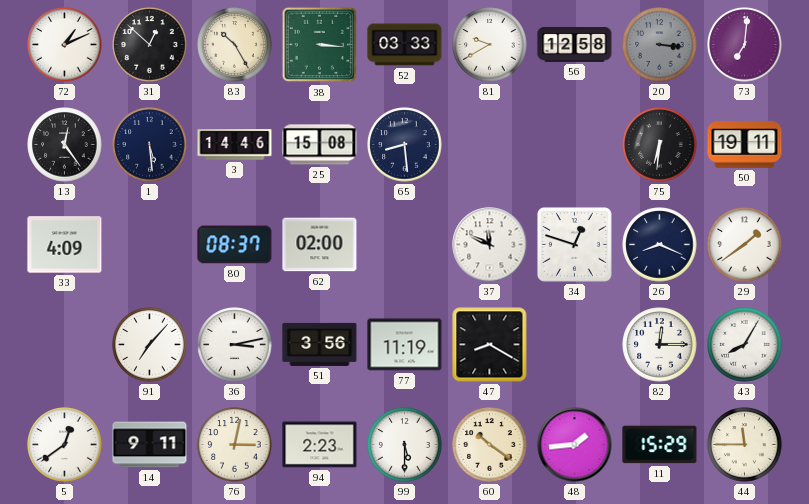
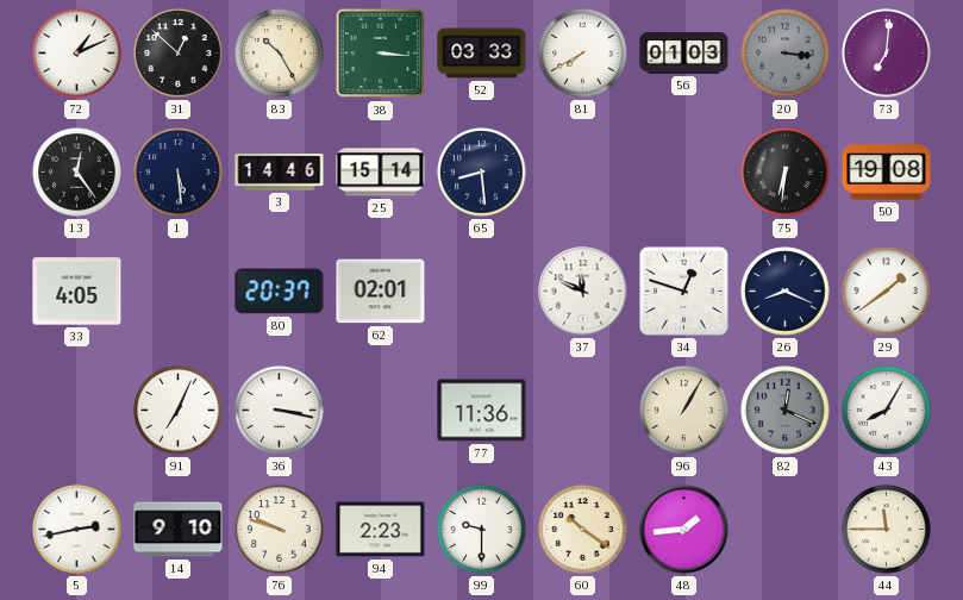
81: 9:40 -> 7:40 (583, 54)
56: 12:58 -> 01:03 (684, 54)
25: 15:08 -> 15:14 (381, 173)
50: 19:11 -> 19:08 (887, 173)
33: 4:09 -> 4:05 (77, 292)
80: 08:37 -> 20:37 (280, 292)
62: 02:00 -> 02:01 (381, 292)
91: 7:07 -> 7:04 (179, 411)
36: 3:13 -> 3:17 (280, 411)
51: 3:56 -> none (320, 344)
77: 11:19 -> 11:36 (482, 411)
47: 8:20 -> none (490, 345)
96: none -> 1:05 (684, 411)
82: 12:15 -> 12:19 (786, 411)
82 dial: white -> grey (786, 411)
5: 12:39 -> 2:43 (77, 530)
14: 9:11 -> 9:10 (179, 530)
76: 3:02 -> 9:48 (280, 530)
99: 5:30 -> 9:30 (482, 530)
11: 15:29 -> none (660, 445)
